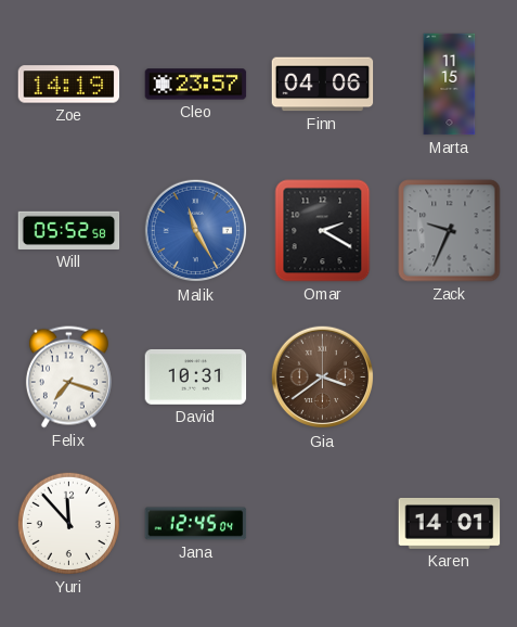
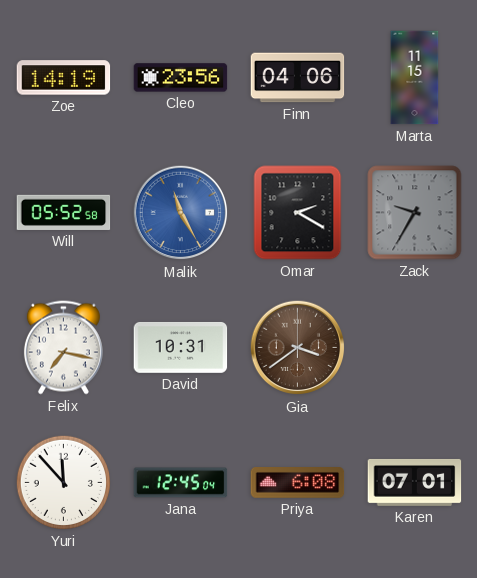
Cleo: 23:57 -> 23:56 (181, 78)
Zack: 9:34 -> 9:35 (415, 213)
Felix: 7:18 -> 7:17 (63, 348)
Priya: none -> 6:08 (298, 483)
Karen: 14:01 -> 07:01 (415, 482)
